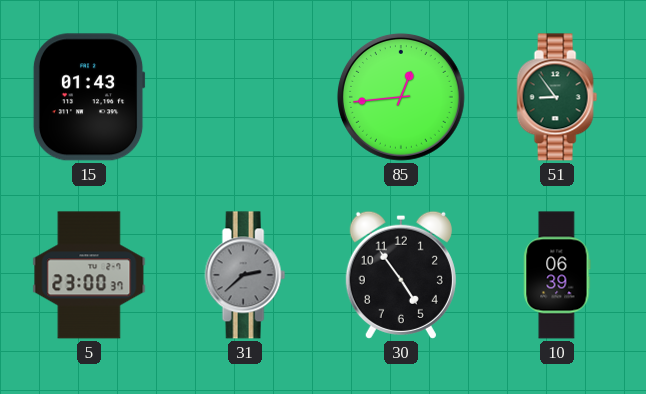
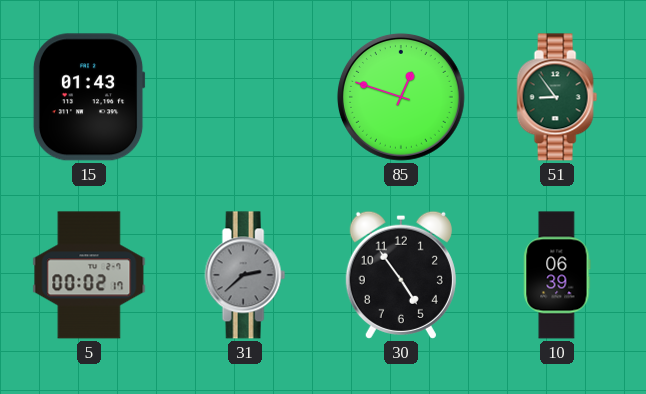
85: 12:44 -> 12:48 (401, 97)
5: 23:00 -> 00:02 (89, 275)
